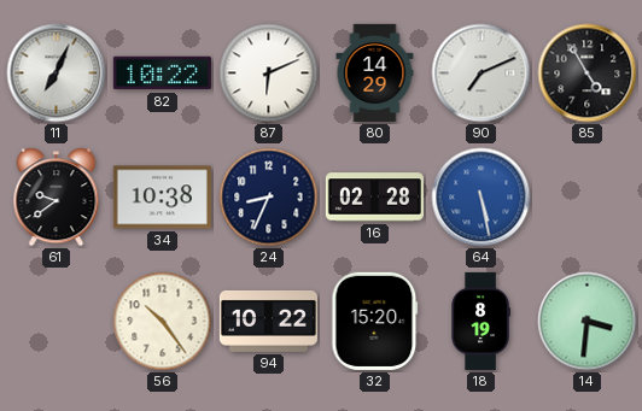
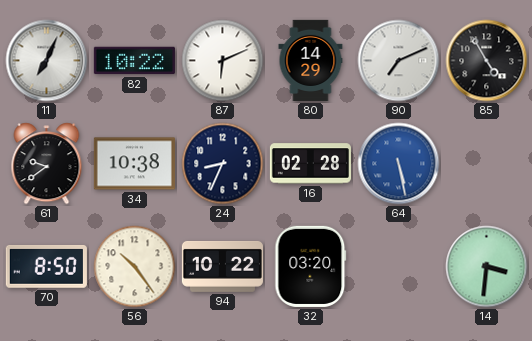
70: none -> 8:50 (46, 266)
32: 15:20 -> 03:20 (311, 266)
18: 8:19 -> none (480, 321)
